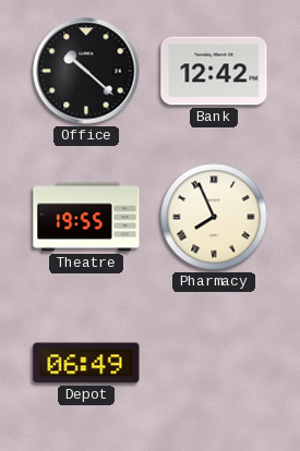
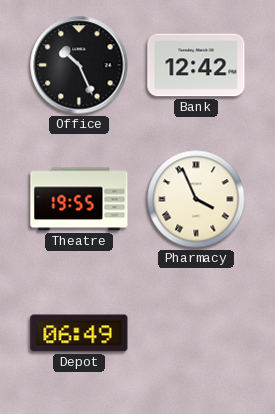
Office: 10:22 -> 10:26 (79, 65)
Pharmacy: 7:56 -> 3:56 (196, 199)
